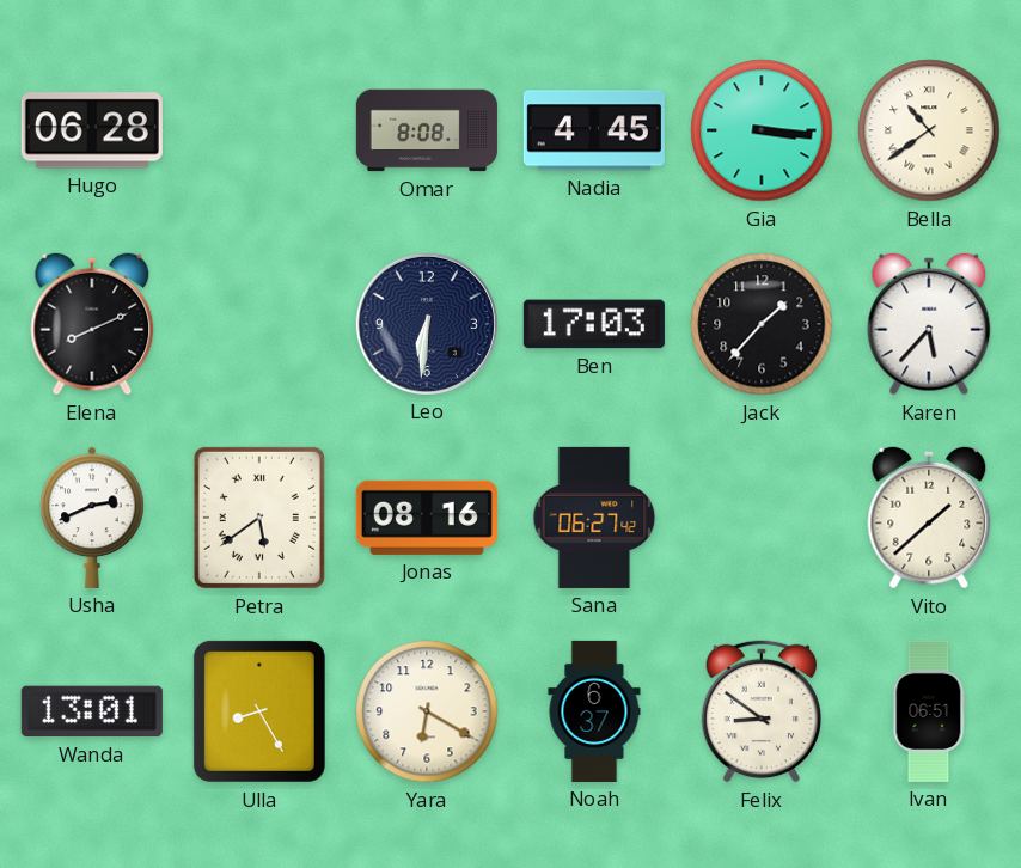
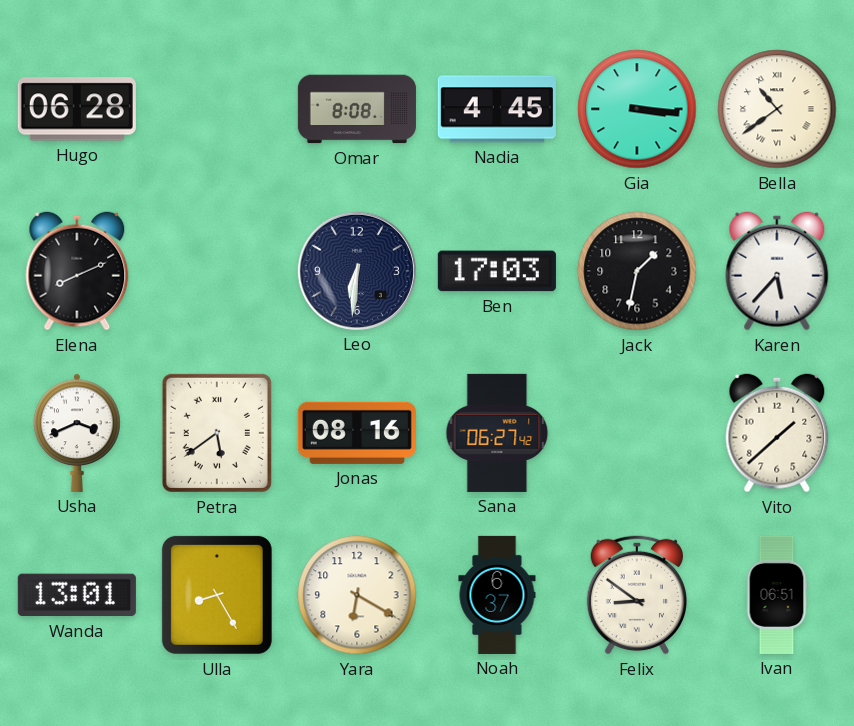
Jack: 1:37 -> 1:32 (637, 271)
Usha: 2:41 -> 3:41 (77, 433)
